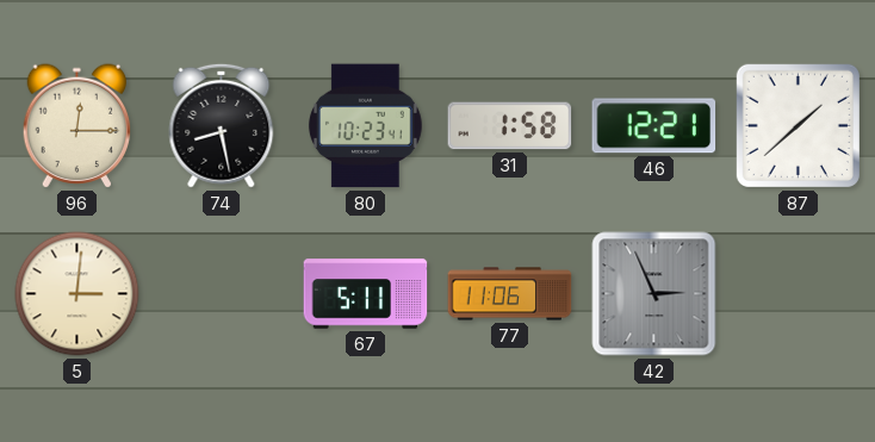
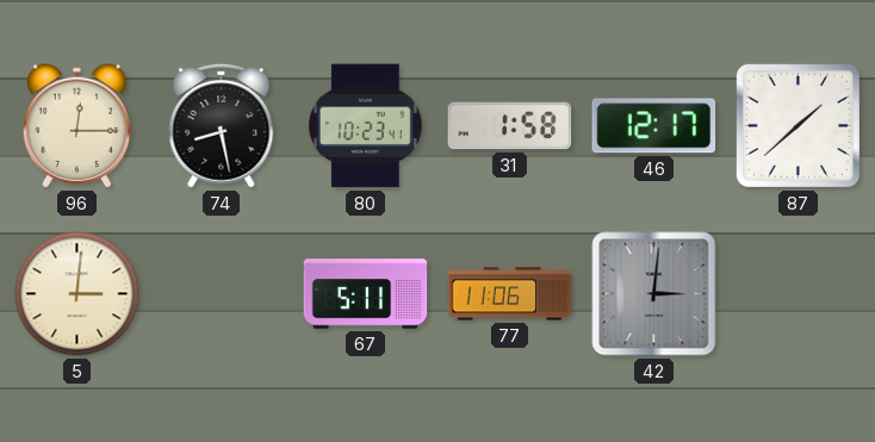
46: 12:21 -> 12:17 (654, 126)
42: 2:56 -> 3:01 (654, 294)
